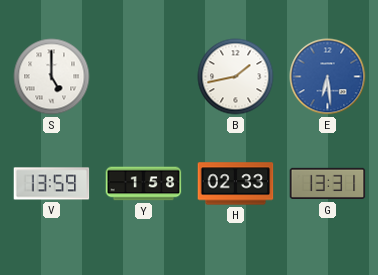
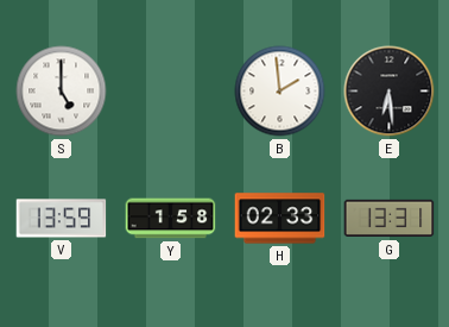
B: 1:43 -> 1:59 (280, 92)
E dial: blue -> black (390, 92)
